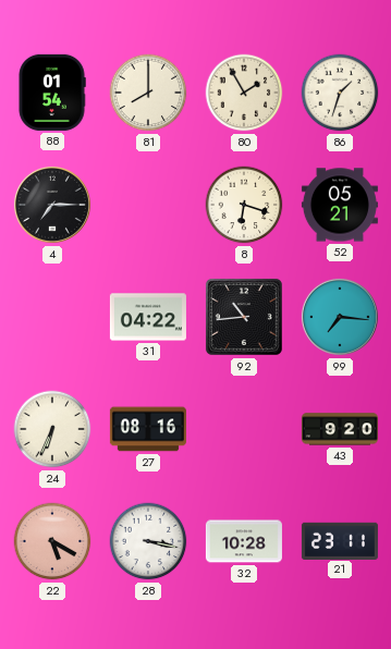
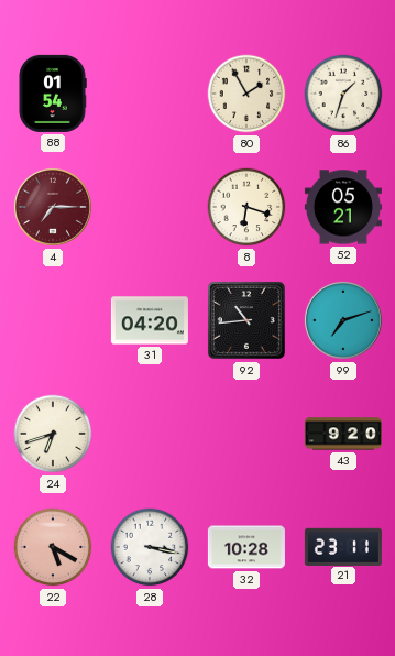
81: 8:00 -> none (148, 93)
4 dial: black -> burgundy (53, 207)
31: 04:22 -> 04:20 (150, 320)
99: 7:16 -> 7:12 (343, 320)
24: 6:34 -> 6:42 (53, 434)
27: 08:16 -> none (148, 429)
